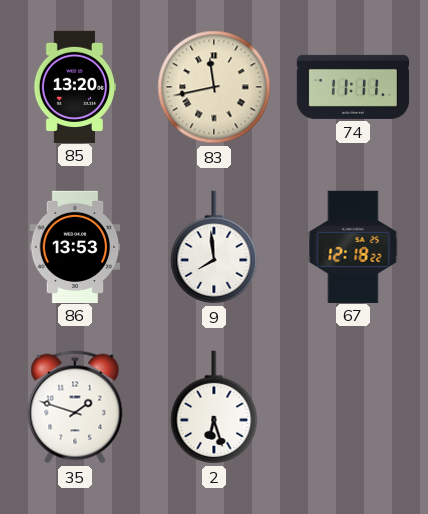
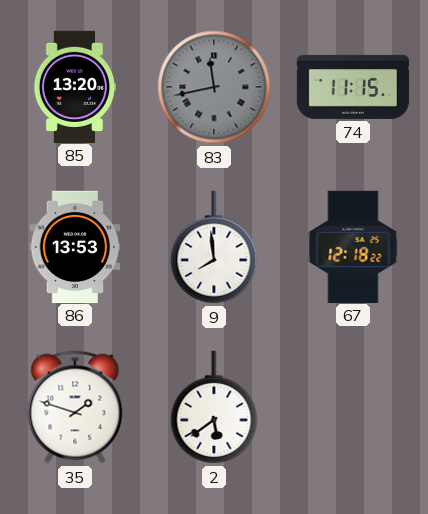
83 dial: cream -> grey (214, 87)
74: 11:11 -> 11:15 (352, 87)
2: 6:27 -> 5:39 (214, 407)
